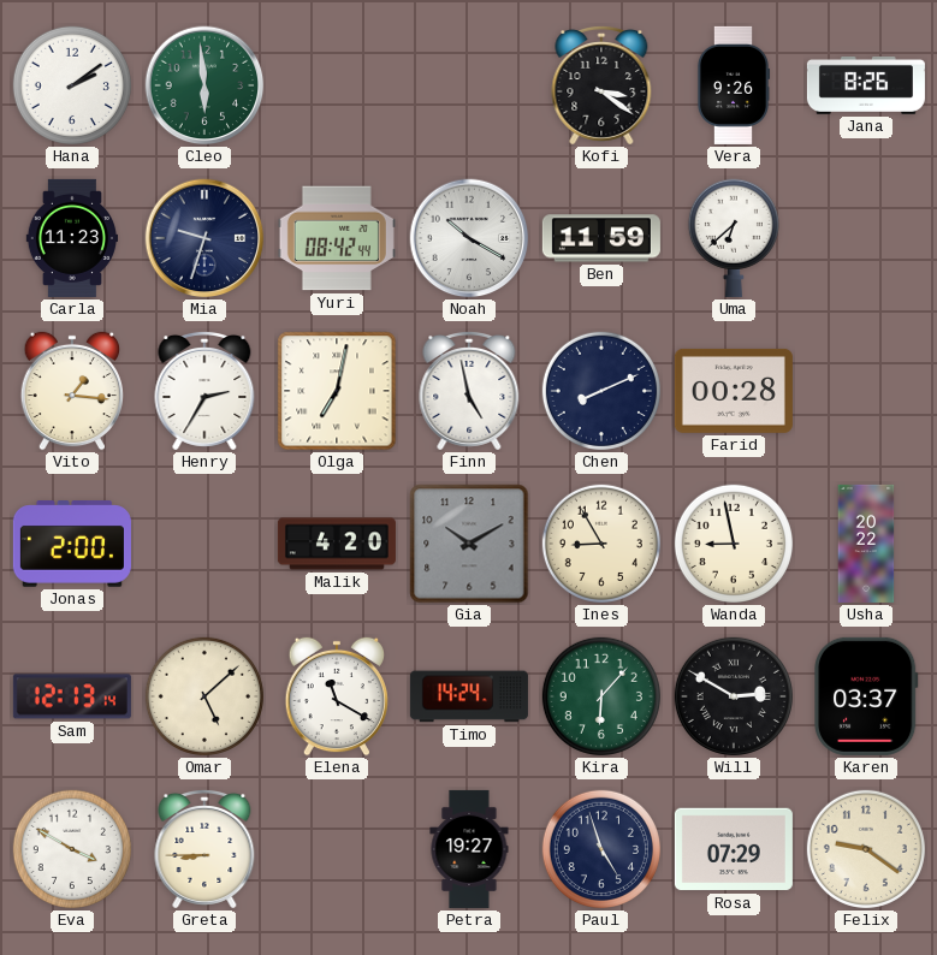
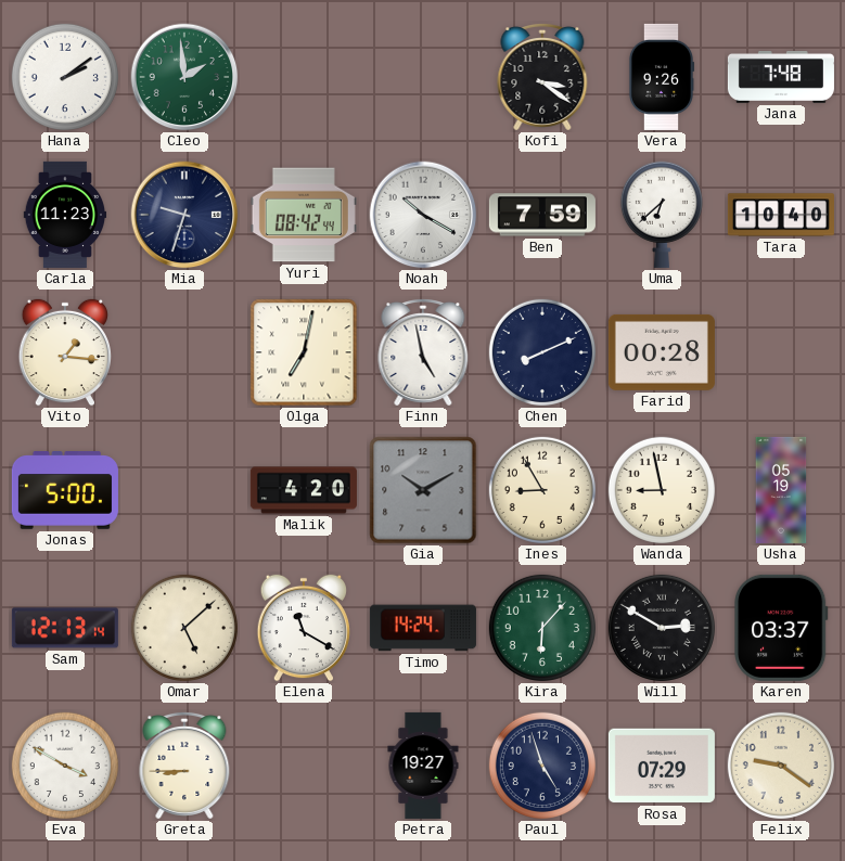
Cleo: 5:59 -> 1:59 (184, 77)
Jana: 8:26 -> 7:48 (781, 77)
Ben: 11:59 -> 7:59 (542, 215)
Tara: none -> 10:40 (781, 215)
Henry: 2:35 -> none (204, 392)
Jonas: 2:00 -> 5:00 (65, 490)
Usha: 20:22 -> 05:19 (781, 490)
